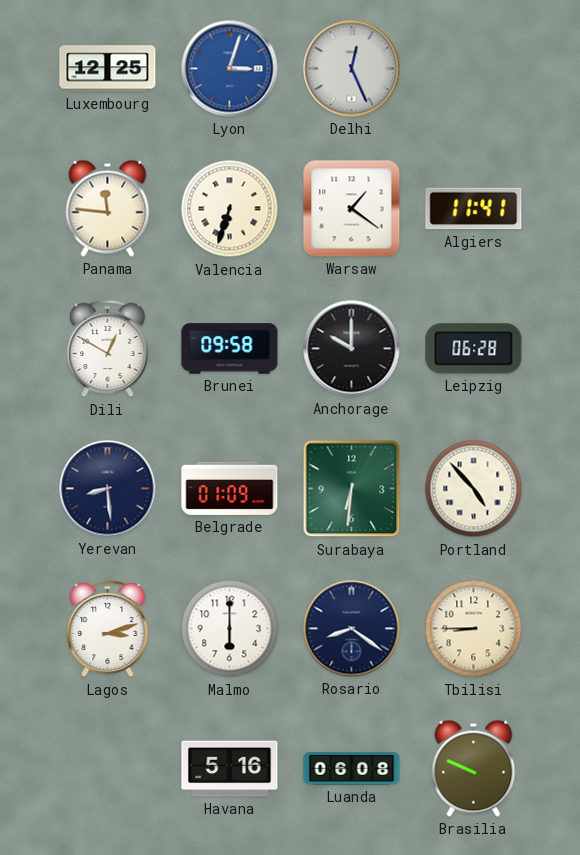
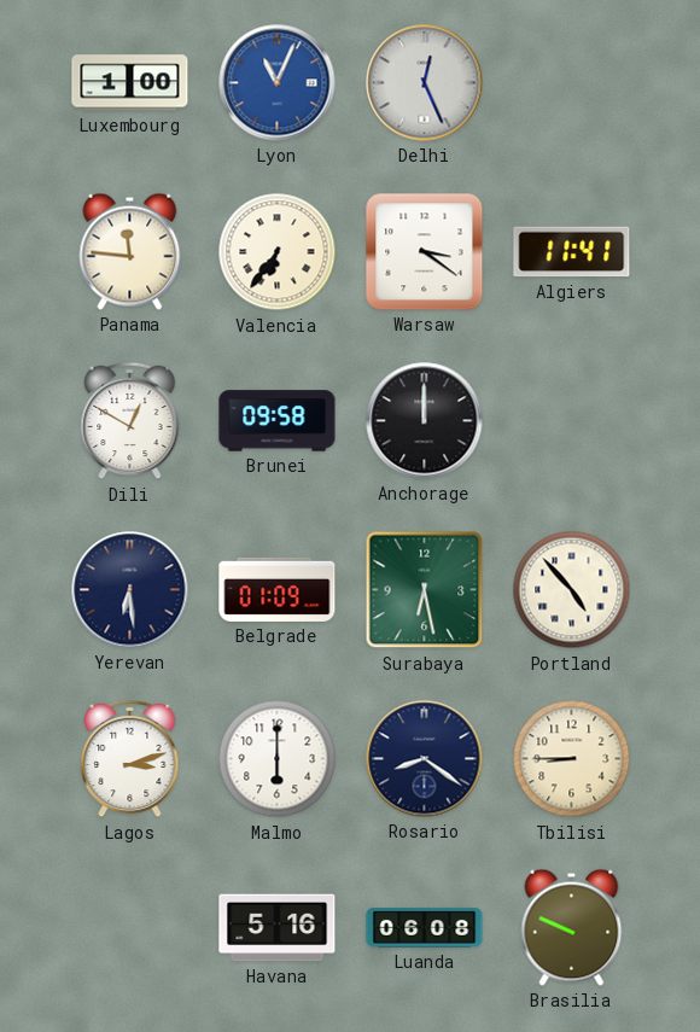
Luxembourg: 12:25 -> 1:00 (130, 83)
Lyon: 3:03 -> 11:04 (278, 83)
Valencia: 6:33 -> 6:36 (278, 252)
Warsaw: 1:21 -> 3:21 (425, 252)
Anchorage: 10:00 -> 12:00 (425, 421)
Leipzig: 06:28 -> none (474, 349)
Yerevan: 8:29 -> 6:29 (130, 590)
Surabaya: 6:31 -> 6:28 (425, 590)
